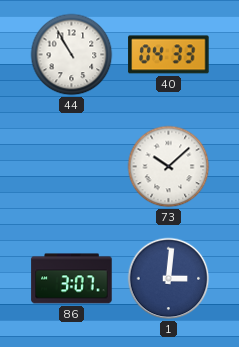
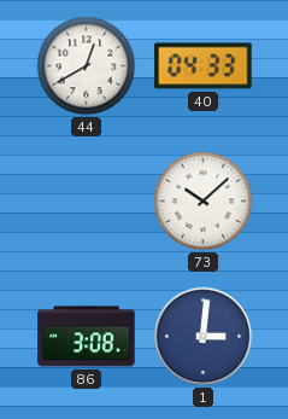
44: 10:55 -> 12:40 (87, 66)
86: 3:07 -> 3:08 (87, 337)
